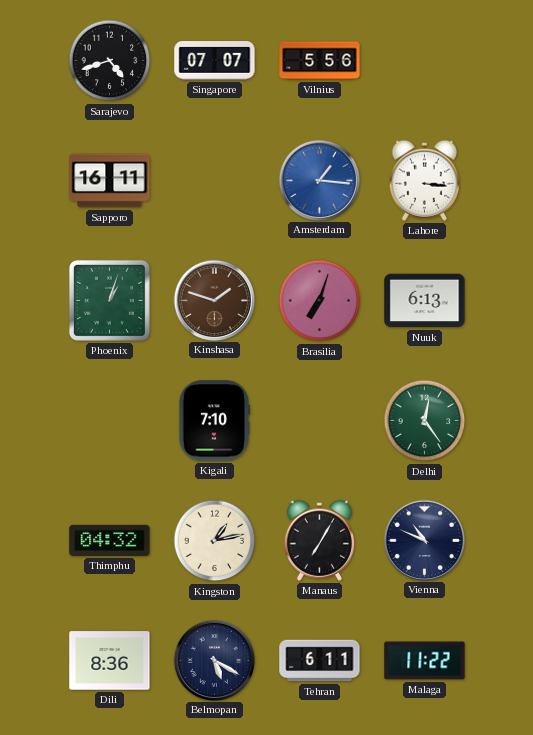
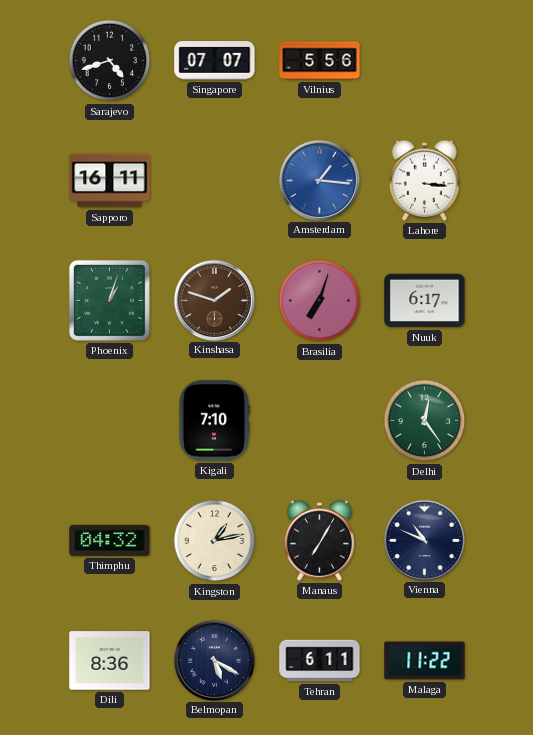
Nuuk: 6:13 -> 6:17 (425, 301)
